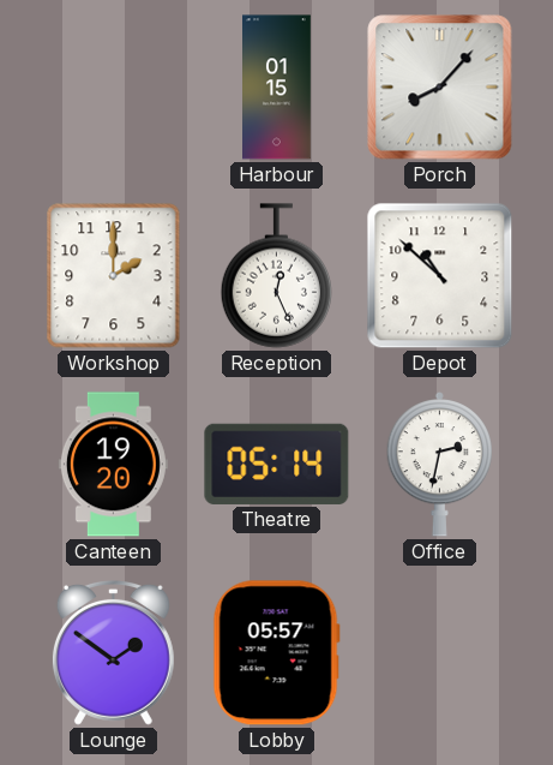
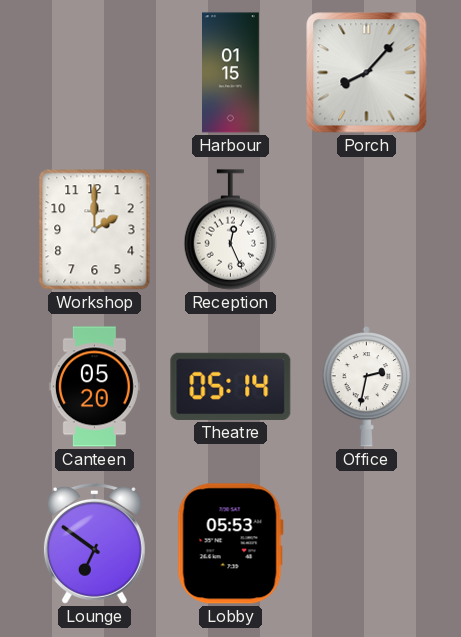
Depot: 10:52 -> none (440, 276)
Canteen: 19:20 -> 05:20 (94, 387)
Lounge: 1:51 -> 6:51 (94, 543)
Lobby: 05:57 -> 05:53 (230, 544)
